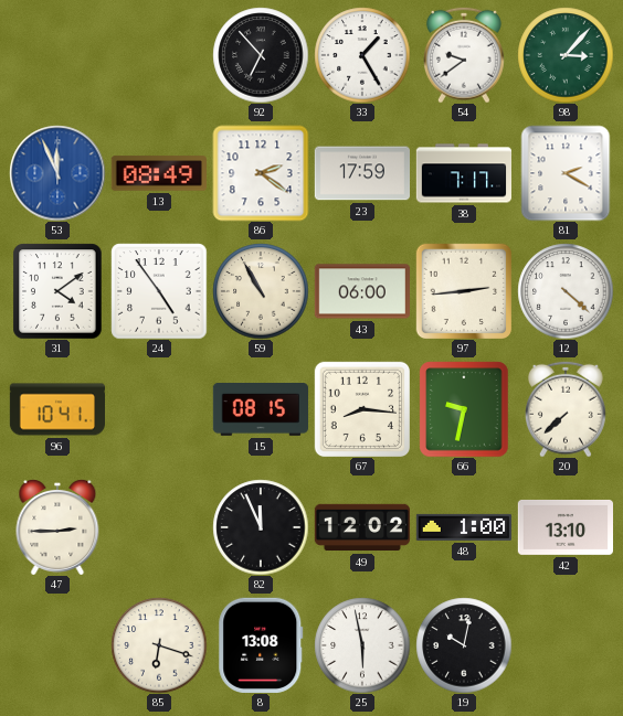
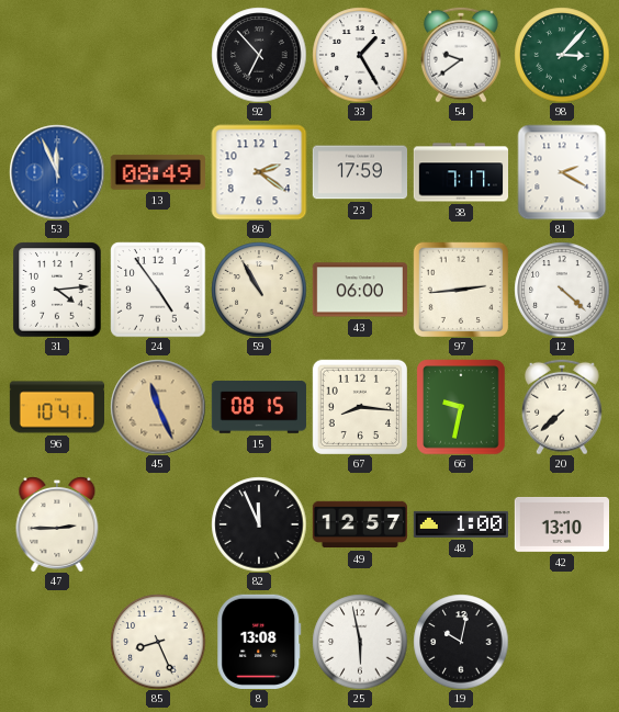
31: 4:09 -> 4:14 (57, 290)
45: none -> 11:26 (158, 407)
49: 12:02 -> 12:57 (359, 524)
85: 6:18 -> 8:26 (158, 642)
